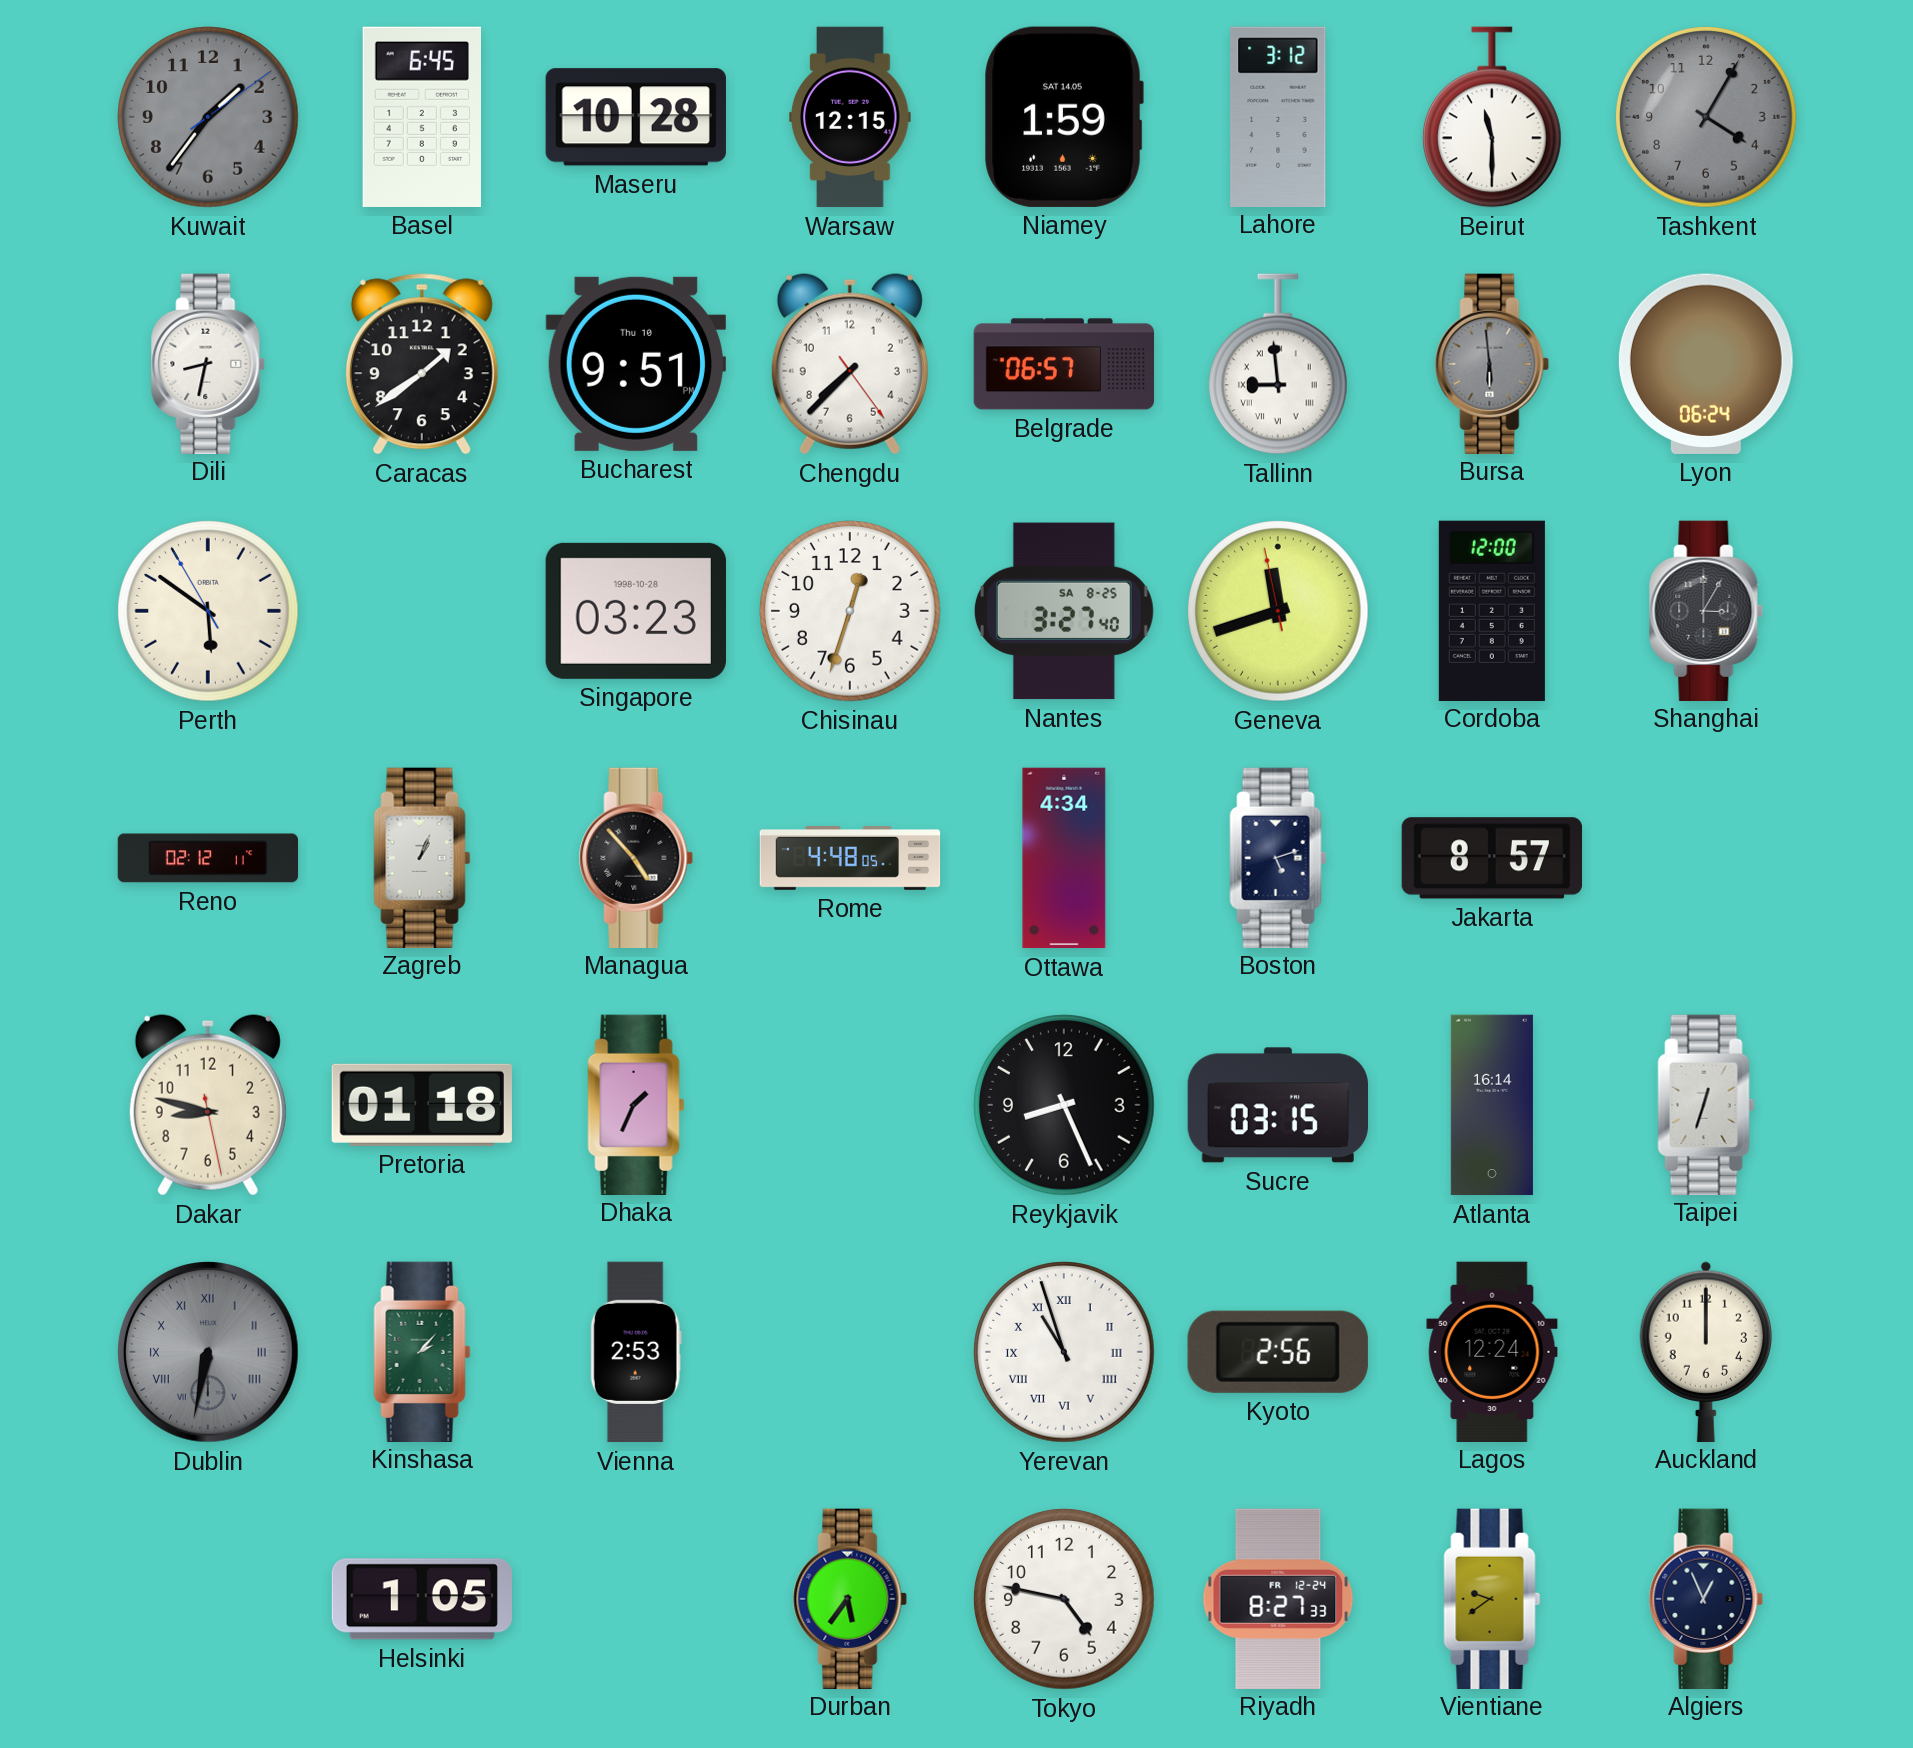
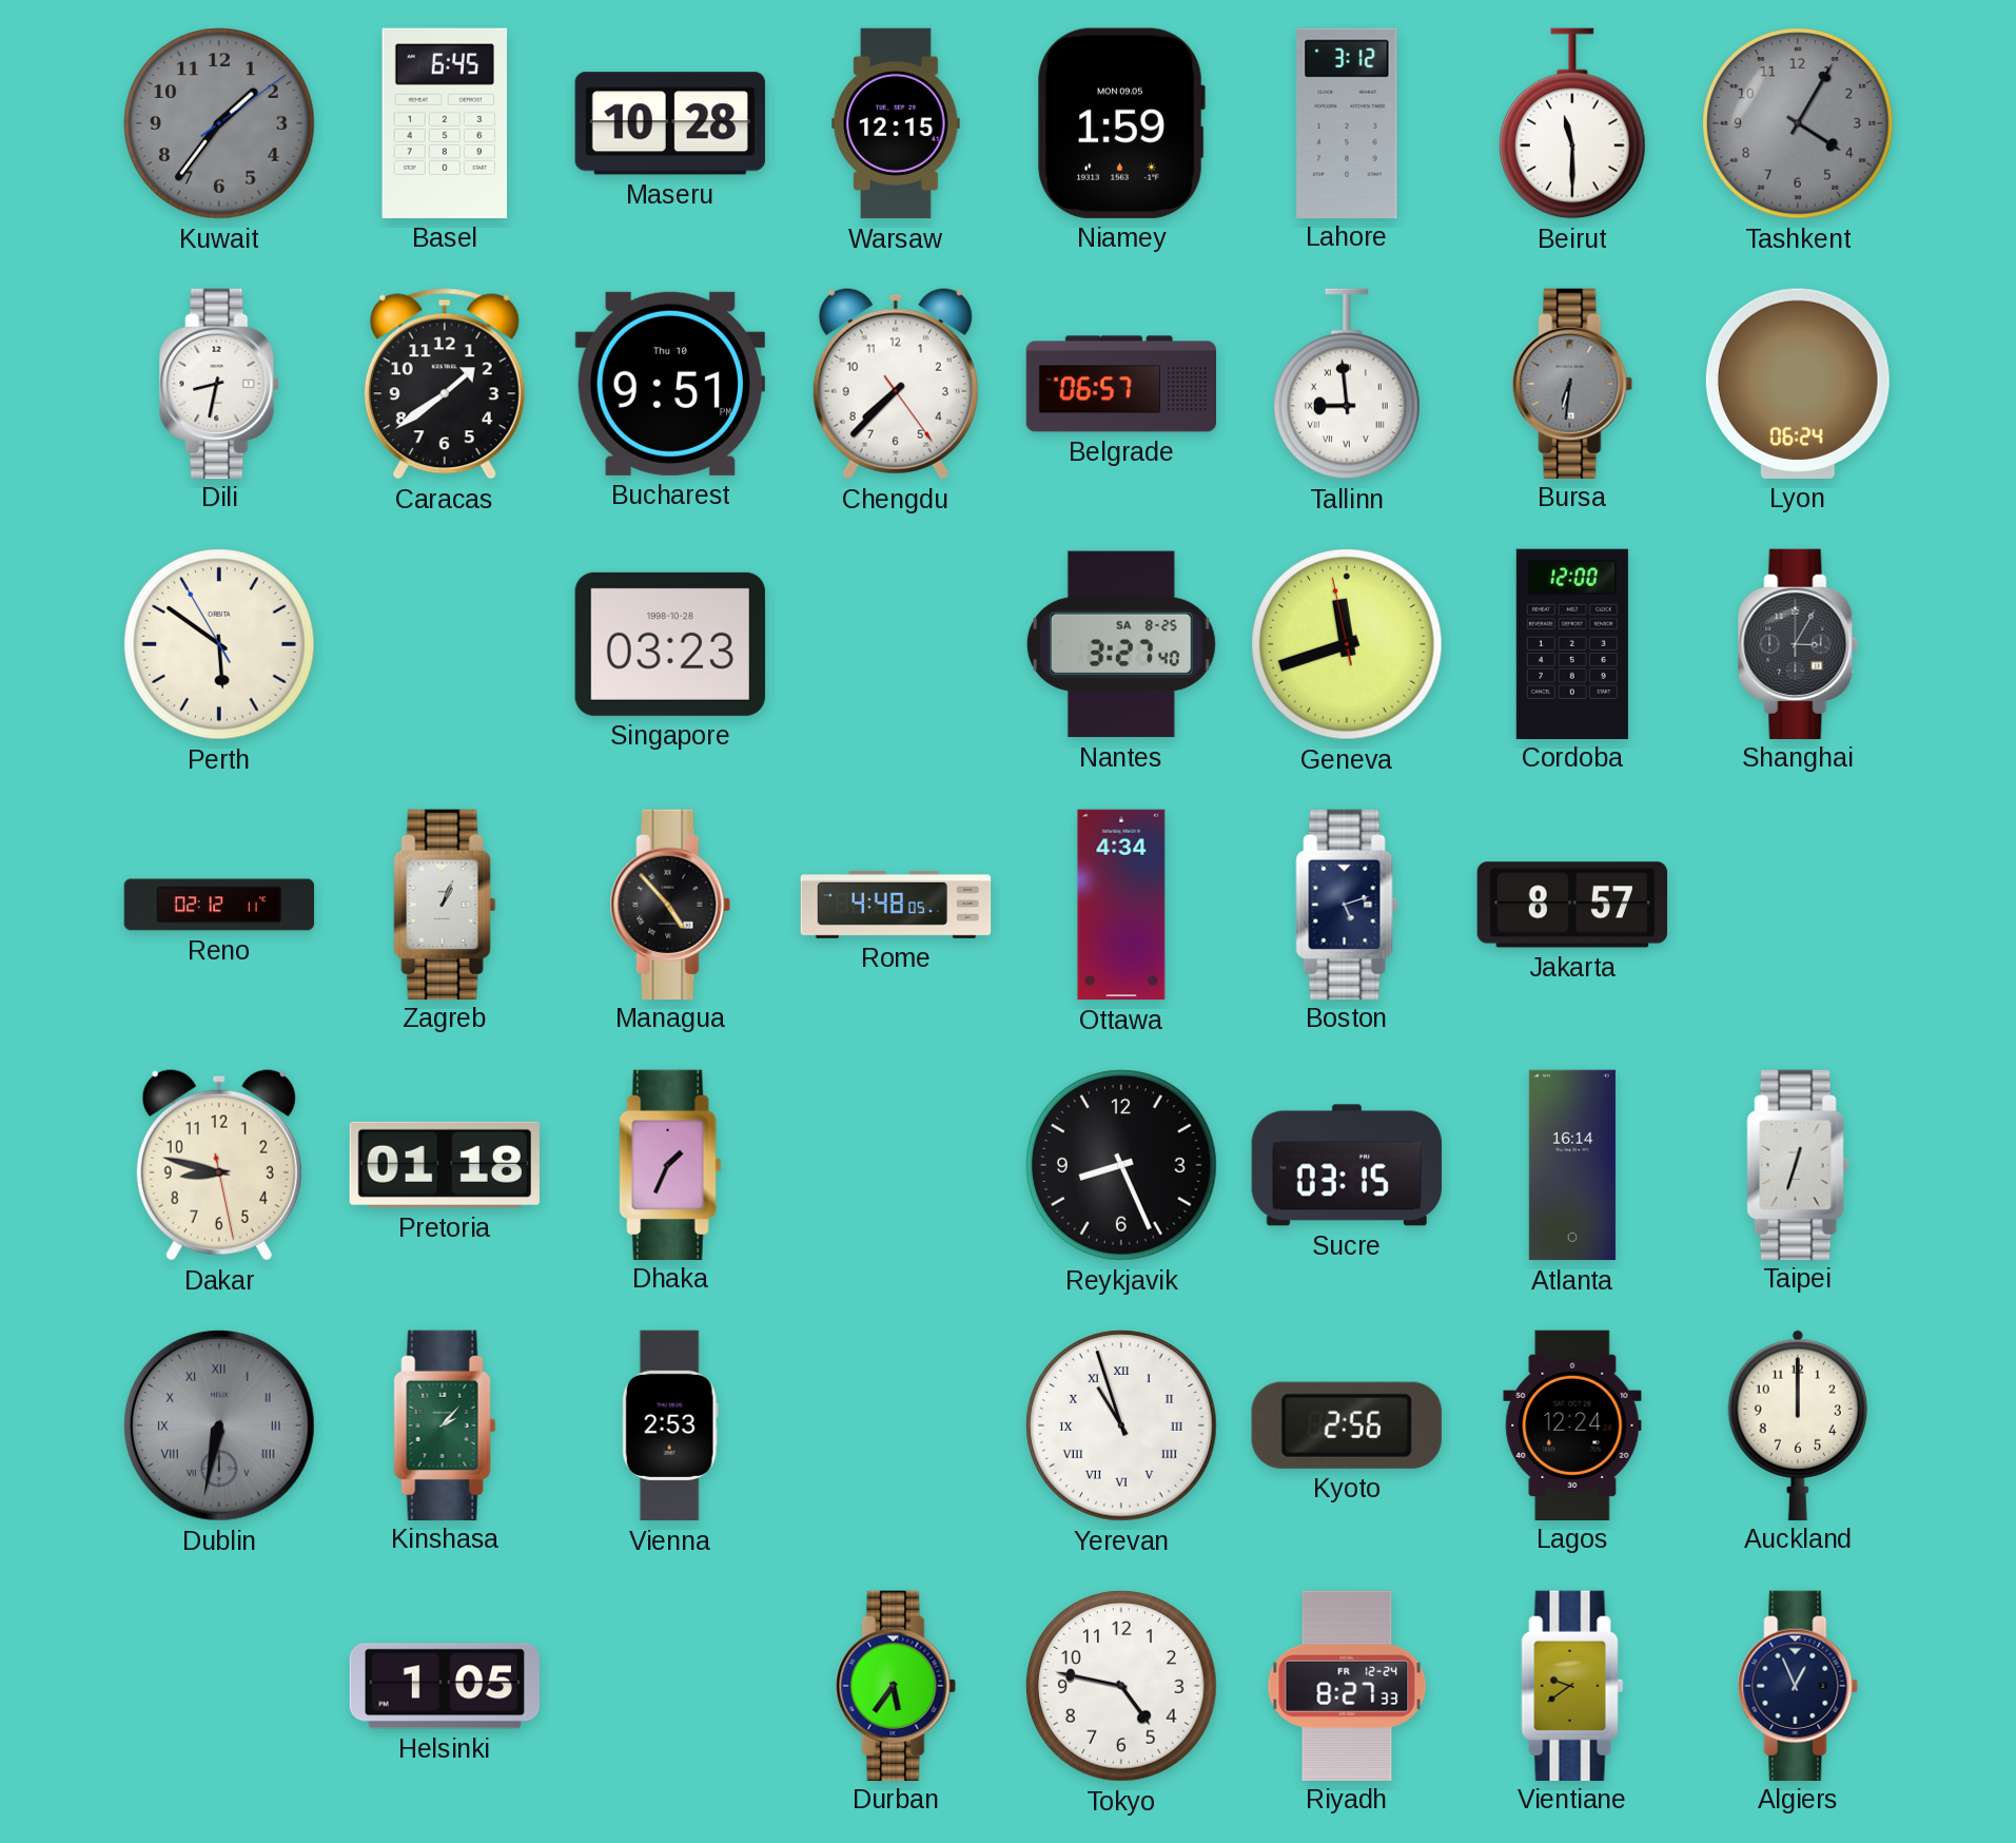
Niamey date: SAT 14.05 -> MON 09.05 (1121, 123)
Bursa: 5:59 -> 6:31 (1572, 383)
Chisinau: 12:33 -> none (850, 611)
